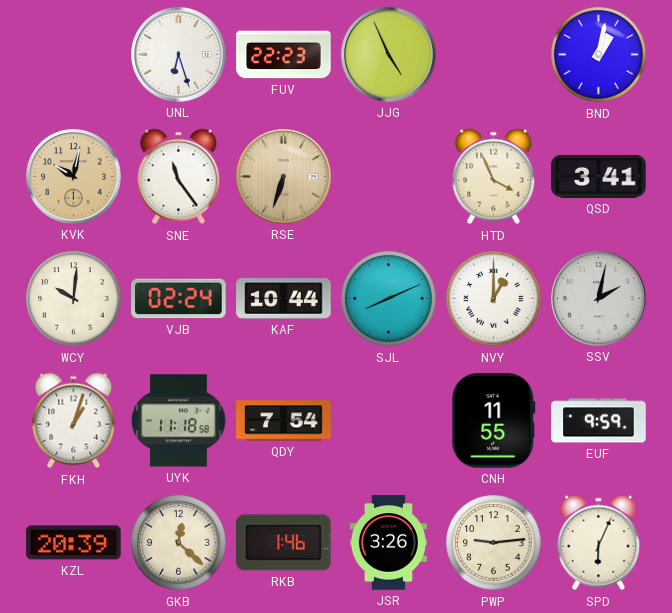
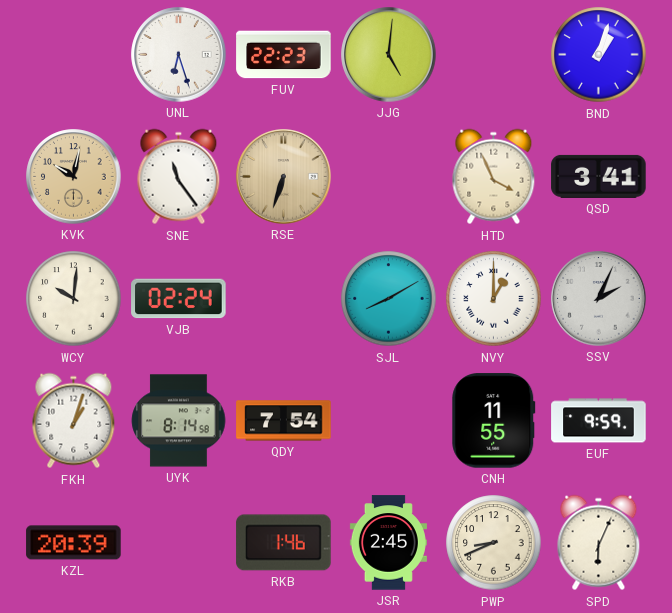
JJG: 4:56 -> 5:01 (389, 55)
BND: 1:02 -> 1:03 (599, 55)
KAF: 10:44 -> none (284, 299)
SJL: 8:11 -> 8:10 (389, 299)
SSV: 2:02 -> 2:04 (599, 299)
UYK: 11:18 -> 8:14 (179, 421)
GKB: 12:22 -> none (179, 543)
JSR: 3:26 -> 2:45 (388, 543)
PWP: 9:14 -> 8:41 (494, 543)
